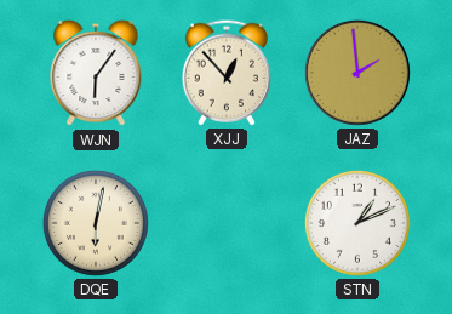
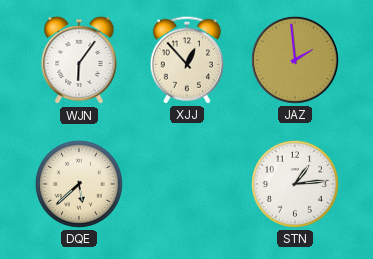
DQE: 6:02 -> 5:38 (79, 184)
STN: 1:11 -> 1:14 (295, 184)
